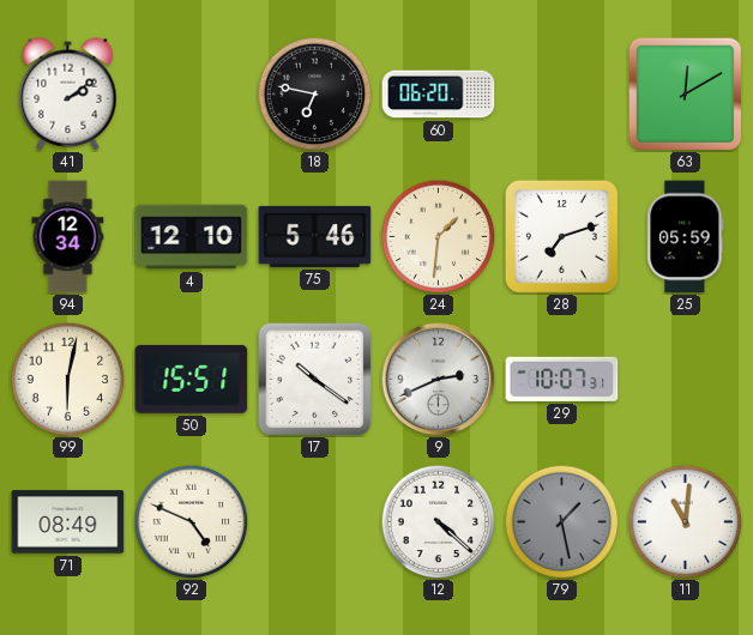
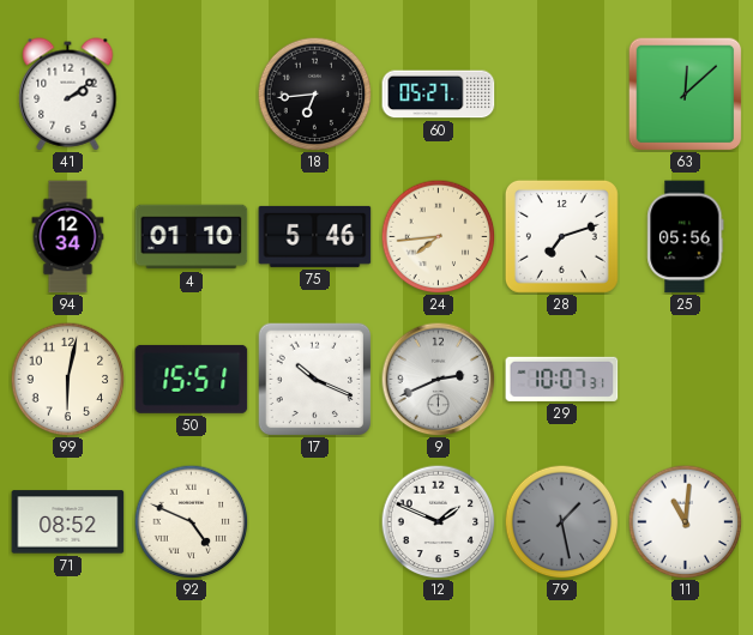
18: 6:47 -> 6:44 (314, 93)
60: 06:20 -> 05:27 (439, 95)
63: 12:10 -> 12:08 (685, 93)
4: 12:10 -> 01:10 (192, 237)
24: 1:31 -> 7:44 (438, 236)
25: 05:59 -> 05:56 (686, 237)
17: 10:21 -> 10:19 (314, 379)
71: 08:49 -> 08:52 (68, 522)
12: 4:22 -> 1:49 (438, 521)
